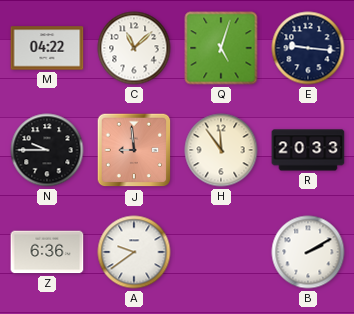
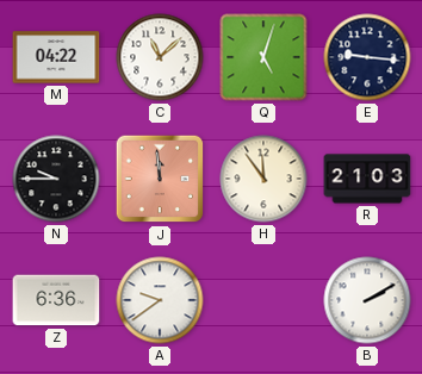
J: 8:59 -> 11:59 (160, 179)
R: 20:33 -> 21:03 (367, 179)
